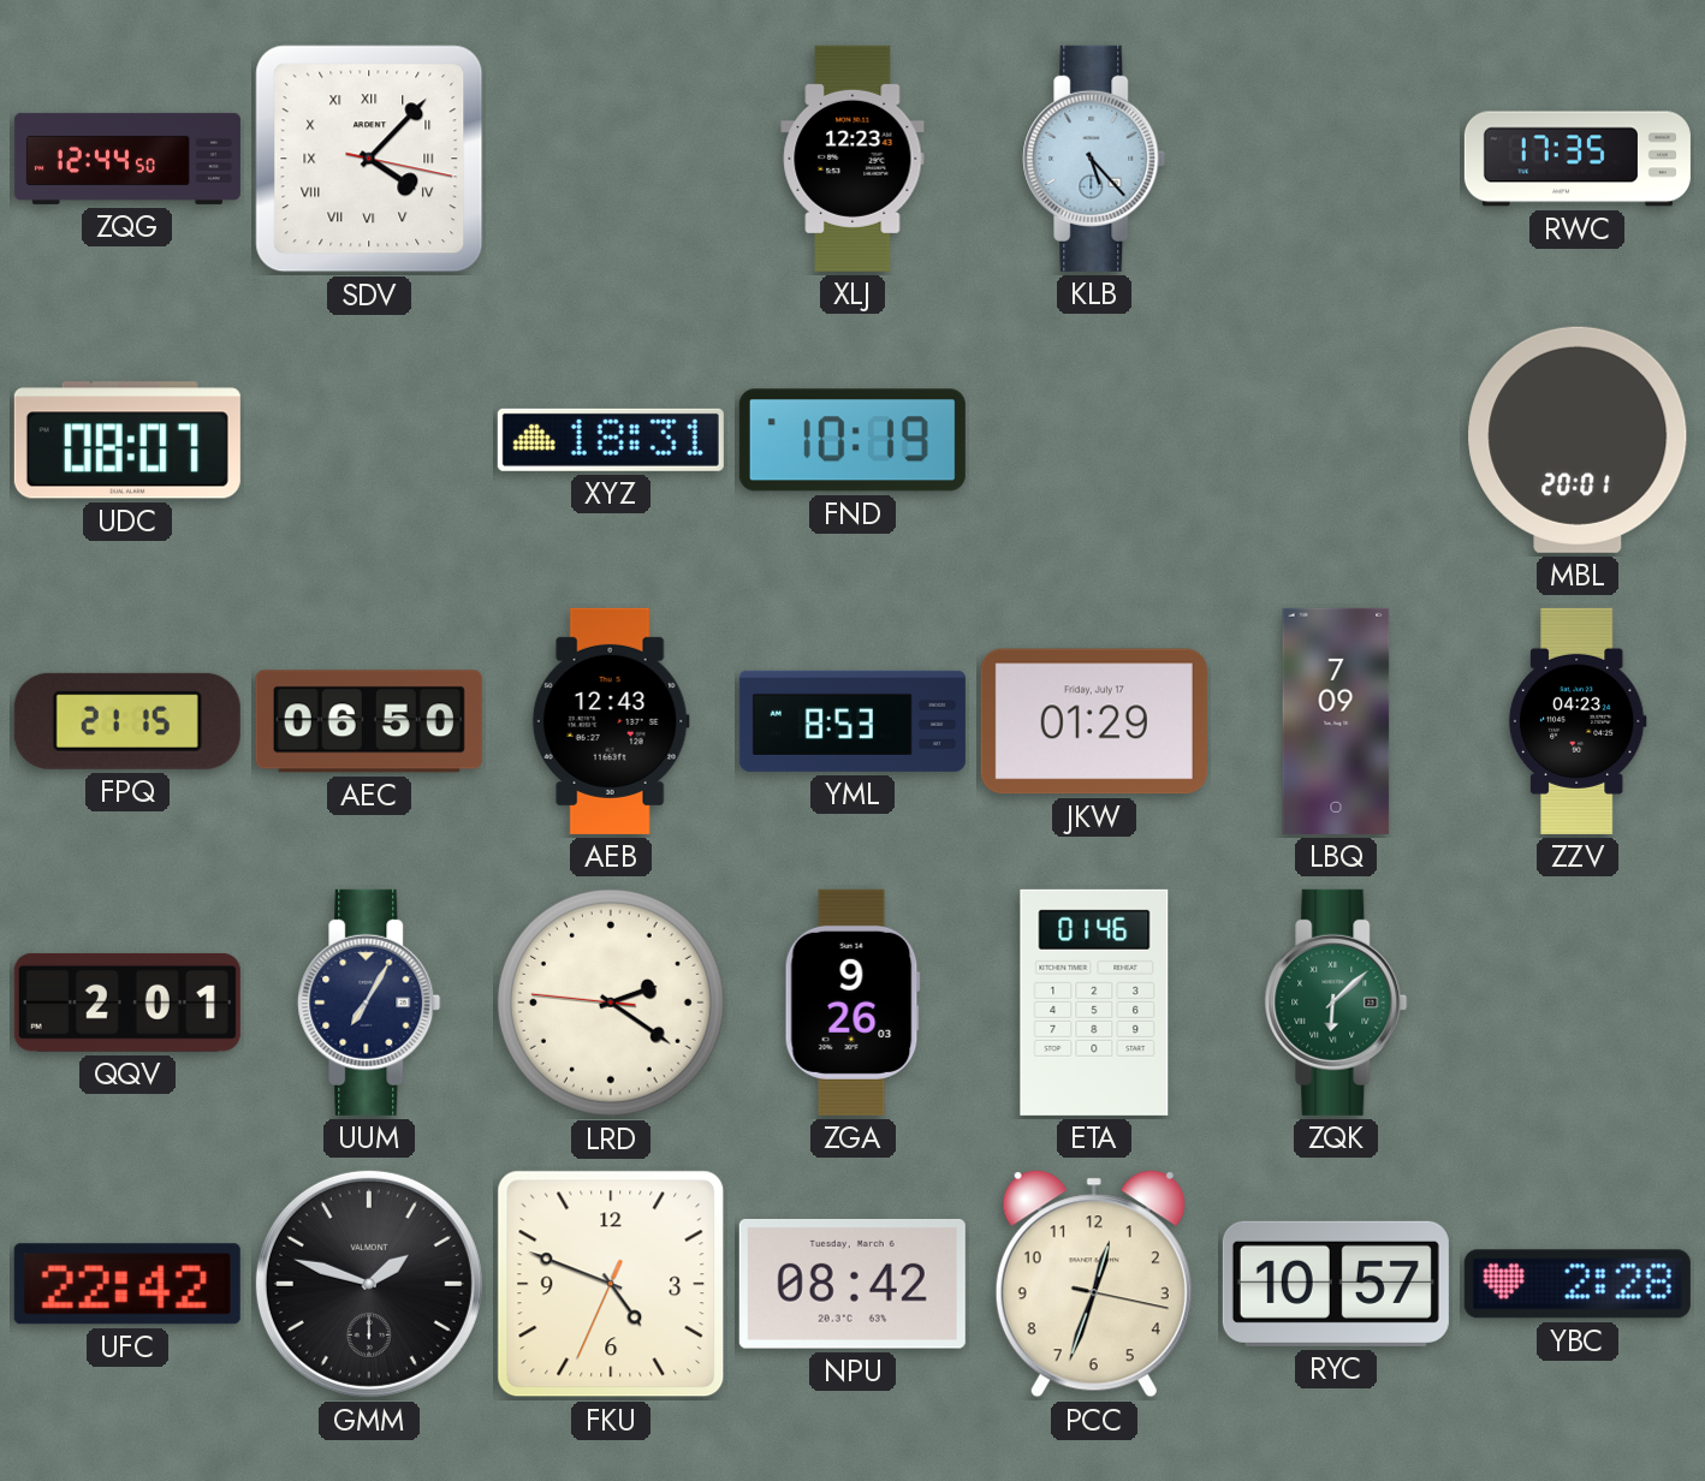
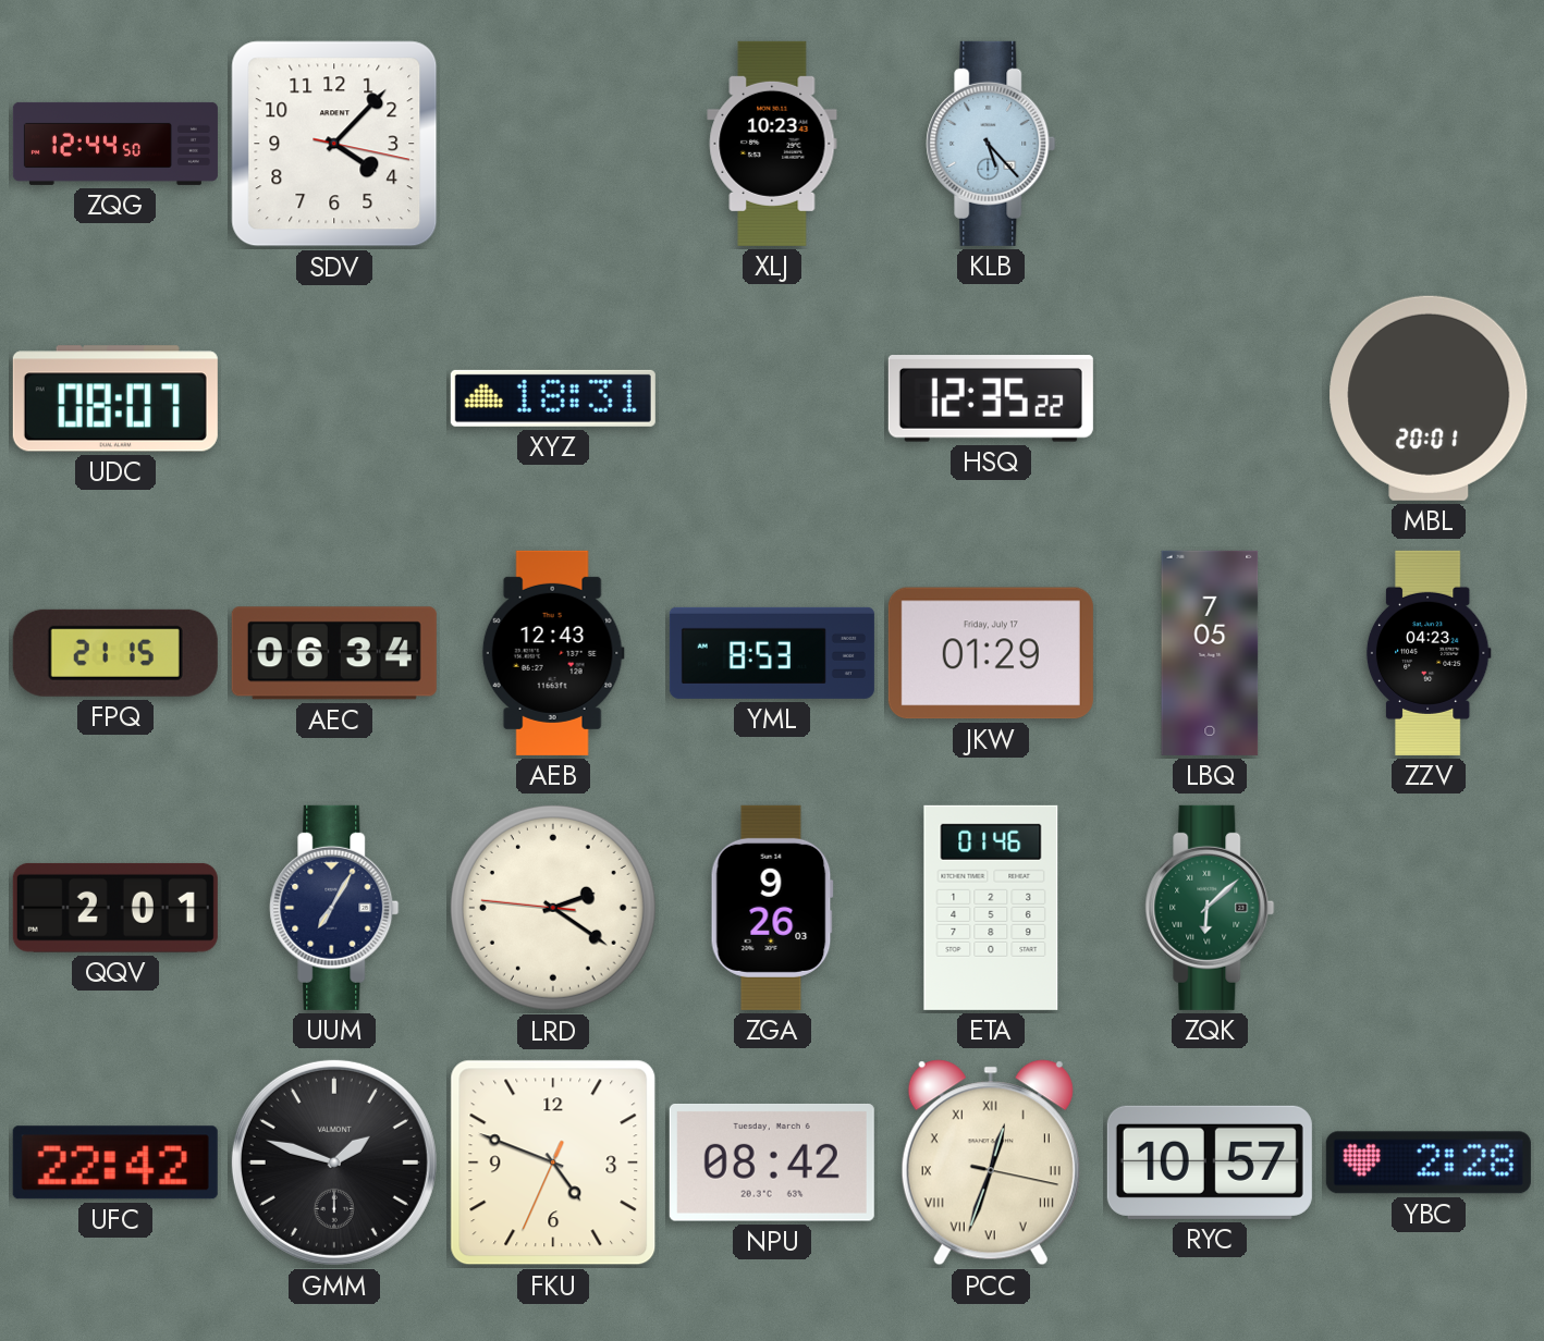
SDV numerals: Roman -> Arabic (334, 144)
XLJ: 12:23 -> 10:23 (772, 144)
RWC: 17:35 -> none (1578, 159)
FND: 10:19 -> none (852, 440)
HSQ: none -> 12:35 (991, 398)
AEC: 06:50 -> 06:34 (334, 653)
LBQ: 7:09 -> 7:05 (1210, 653)
PCC numerals: Arabic -> Roman (991, 1162)
